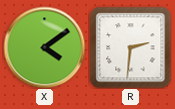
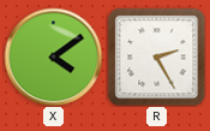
R: 2:31 -> 2:25 (156, 56)
